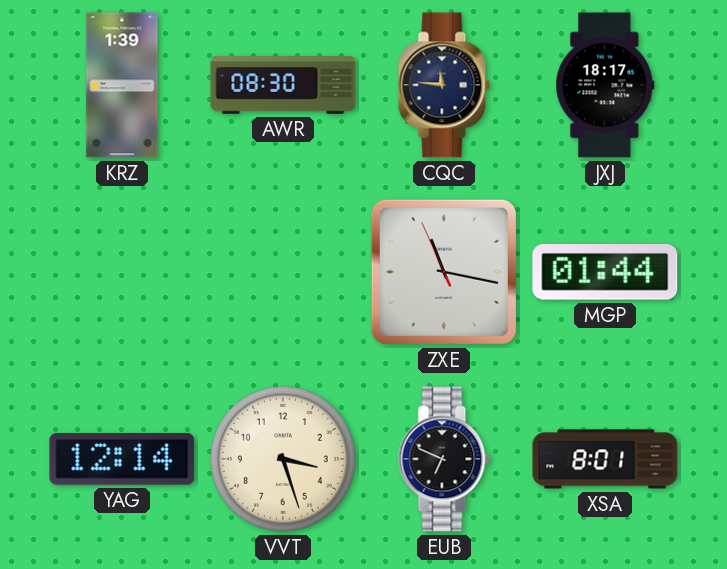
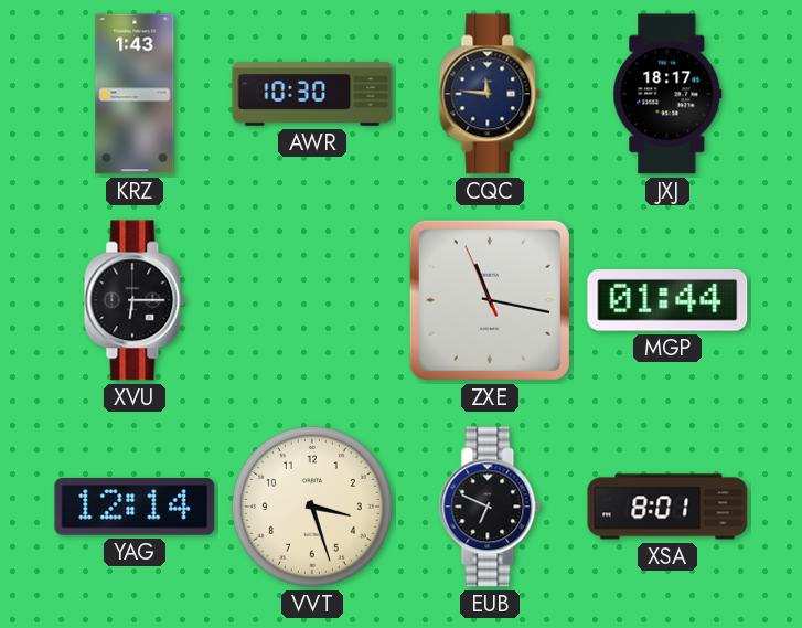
KRZ: 1:39 -> 1:43 (135, 94)
AWR: 08:30 -> 10:30 (312, 94)
XVU: none -> 6:15 (135, 300)
